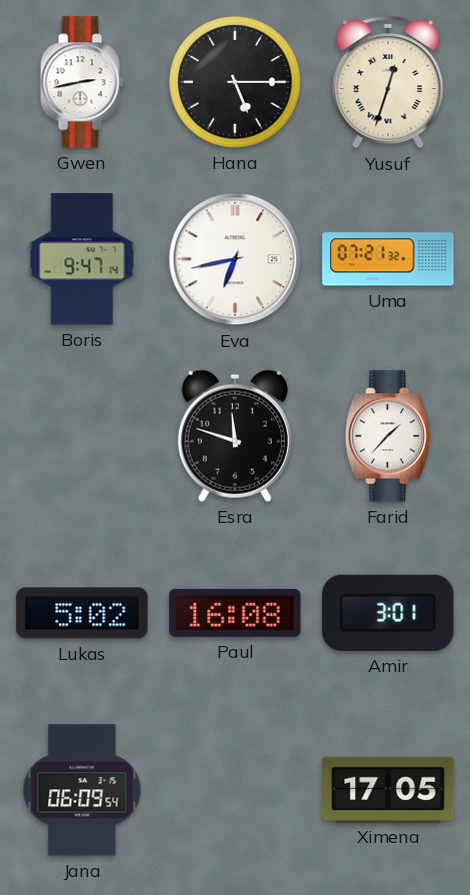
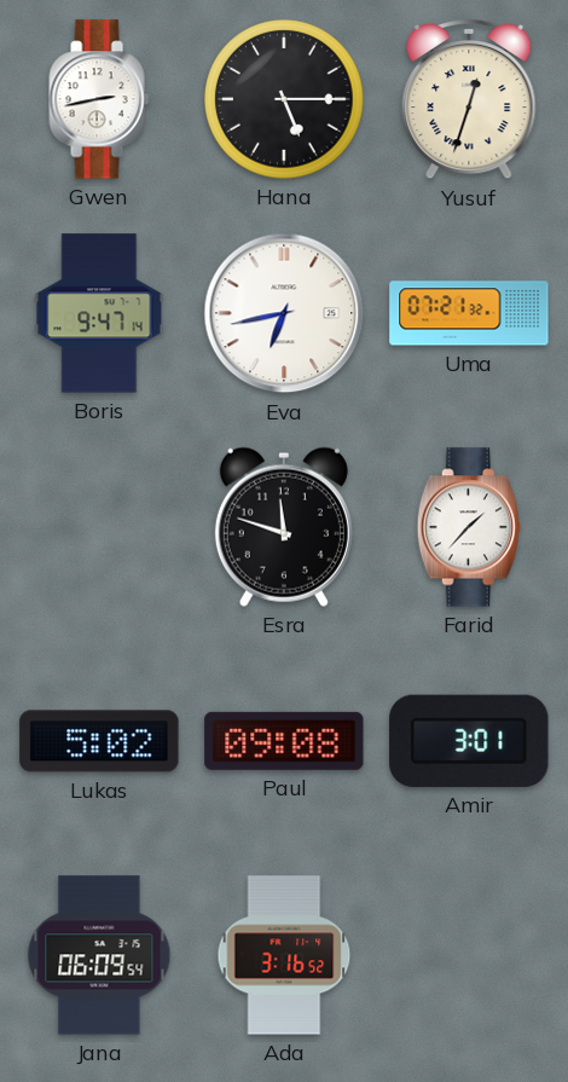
Paul: 16:08 -> 09:08 (284, 741)
Ada: none -> 3:16 (284, 955)
Ximena: 17:05 -> none (388, 789)
